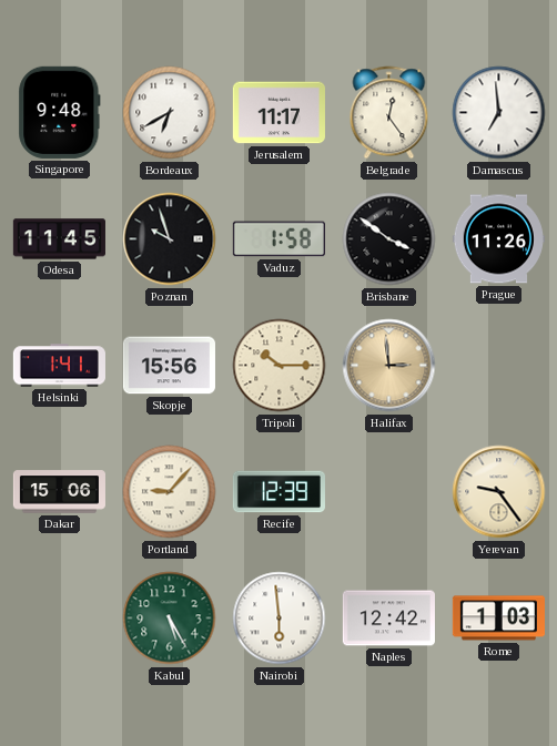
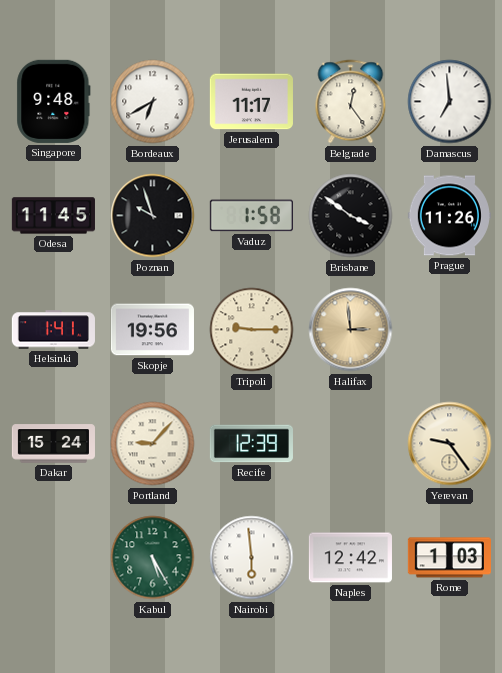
Skopje: 15:56 -> 19:56 (152, 330)
Tripoli: 10:15 -> 9:15 (252, 330)
Dakar: 15:06 -> 15:24 (53, 444)
